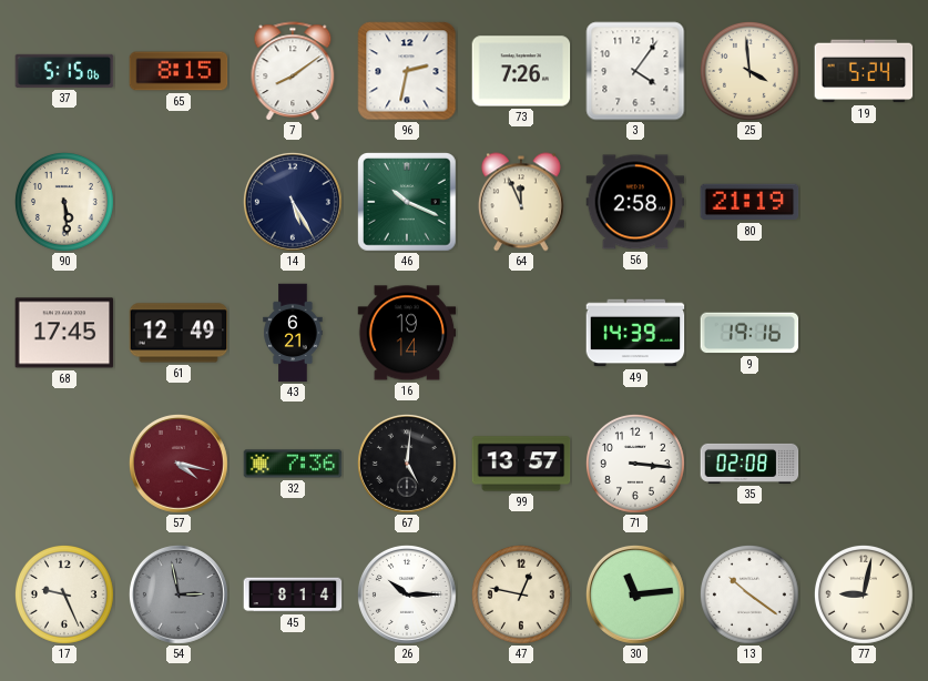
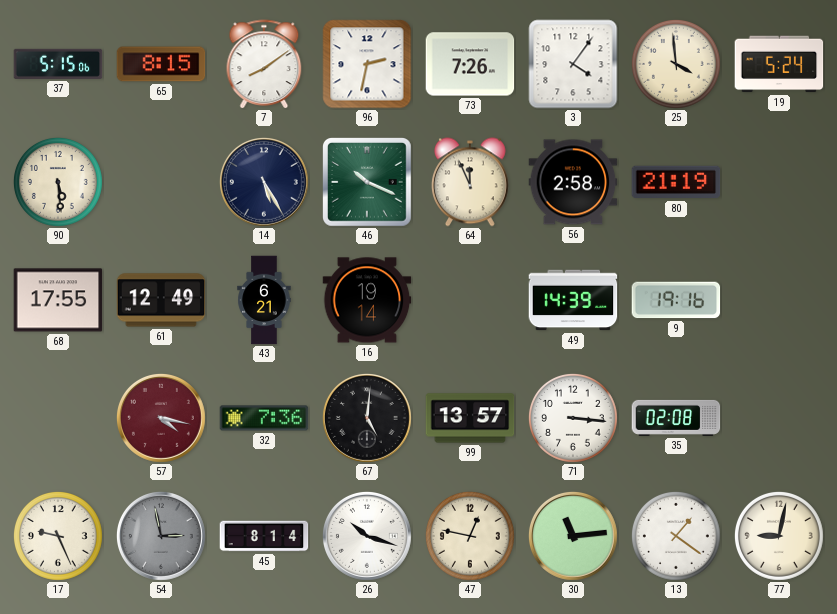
68: 17:45 -> 17:55 (58, 300)
26: 10:15 -> 10:18 (367, 536)
13: 10:21 -> 1:21 (676, 536)
